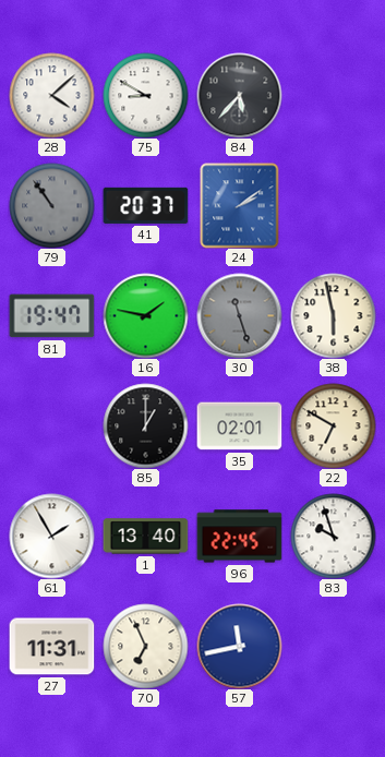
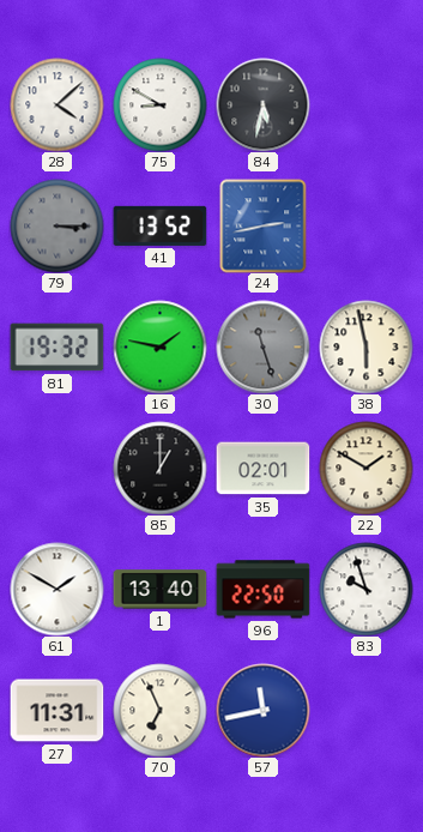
84: 5:37 -> 5:32 (262, 104)
79: 10:54 -> 3:15 (56, 225)
41: 20:37 -> 13:52 (159, 225)
24: 2:09 -> 2:43 (264, 225)
81: 19:47 -> 19:32 (56, 348)
22: 6:50 -> 1:50 (365, 468)
61: 1:55 -> 1:50 (56, 589)
96: 22:45 -> 22:50 (262, 590)
